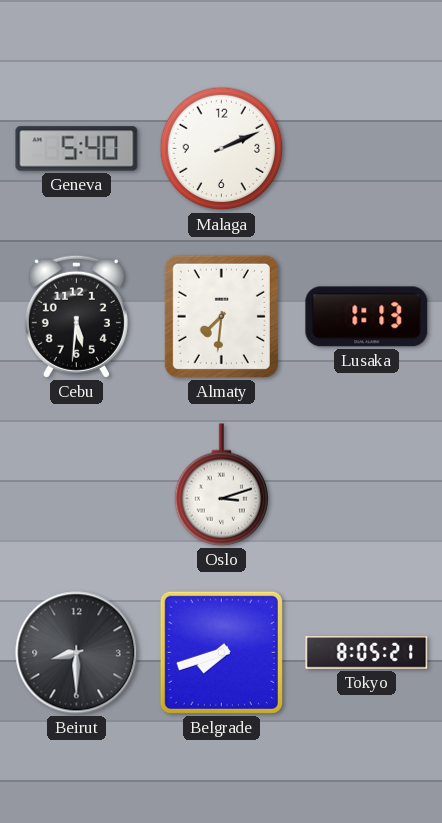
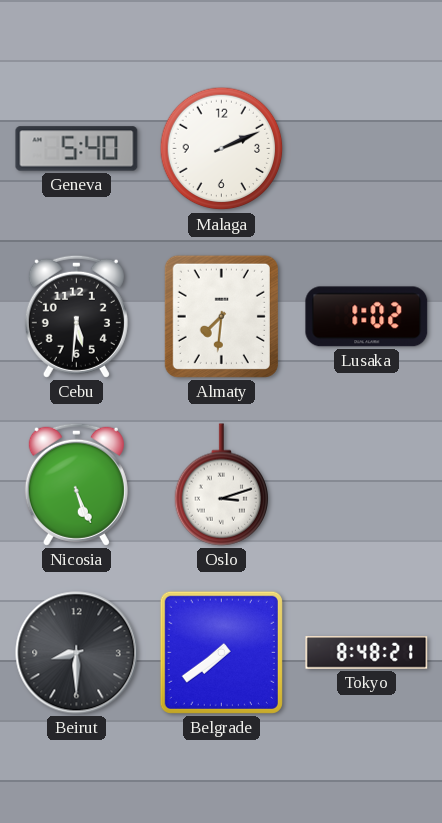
Lusaka: 1:13 -> 1:02 (367, 317)
Nicosia: none -> 5:26 (76, 484)
Belgrade: 7:42 -> 7:39 (221, 652)
Tokyo: 8:05 -> 8:48 (367, 653)
